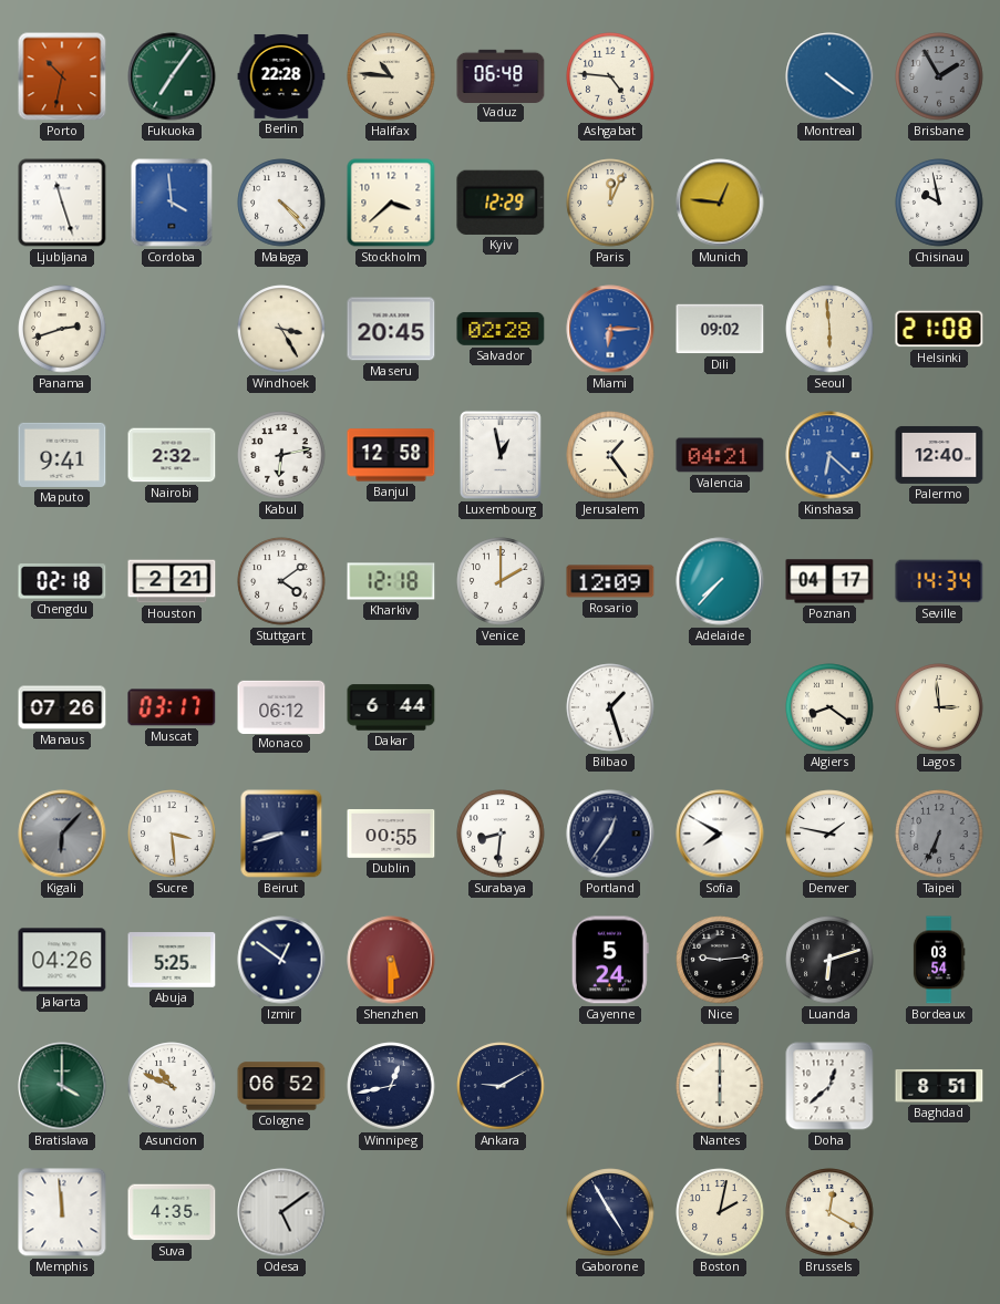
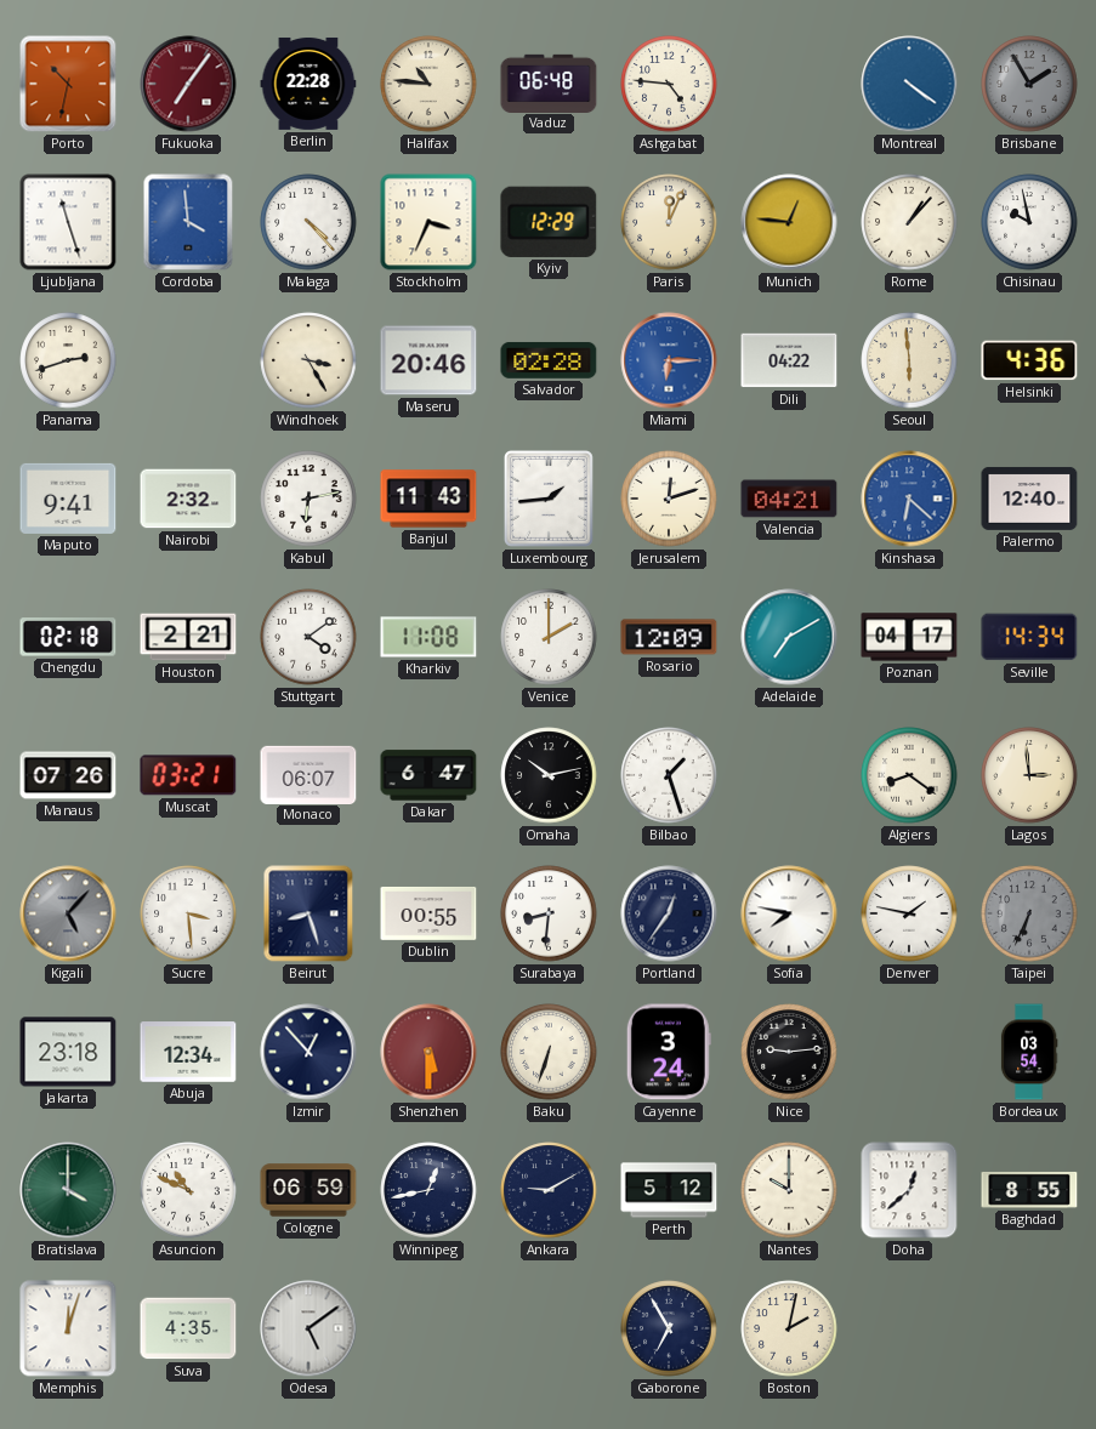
Fukuoka dial: green -> burgundy (188, 84)
Stockholm: 3:38 -> 3:34 (428, 222)
Rome: none -> 1:07 (909, 222)
Maseru: 20:45 -> 20:46 (428, 360)
Dili: 09:02 -> 04:22 (789, 360)
Helsinki: 21:08 -> 4:36 (1029, 360)
Banjul: 12:58 -> 11:43 (428, 499)
Luxembourg: 12:58 -> 1:44 (549, 499)
Jerusalem: 1:24 -> 12:12 (669, 499)
Kharkiv: 12:18 -> 11:08 (428, 637)
Adelaide: 7:37 -> 7:10 (789, 637)
Muscat: 03:17 -> 03:21 (188, 775)
Monaco: 06:12 -> 06:07 (308, 774)
Dakar: 6:44 -> 6:47 (428, 775)
Omaha: none -> 10:13 (549, 775)
Kigali: 6:07 -> 5:07 (68, 913)
Beirut: 8:42 -> 8:27 (308, 913)
Sofia: 7:50 -> 7:47 (789, 913)
Jakarta: 04:26 -> 23:18 (68, 1052)
Abuja: 5:25 -> 12:34 (188, 1052)
Izmir: 12:51 -> 12:53 (308, 1052)
Baku: none -> 6:33 (549, 1052)
Cayenne: 5:24 -> 3:24 (669, 1052)
Luanda: 6:12 -> none (829, 960)
Cologne: 06:52 -> 06:59 (308, 1190)
Perth: none -> 5:12 (669, 1190)
Nantes: 6:00 -> 10:00 (789, 1190)
Baghdad: 8:51 -> 8:55 (1029, 1190)
Memphis: 11:59 -> 12:03 (68, 1328)
Gaborone: 4:55 -> 6:55 (669, 1328)
Brussels: 12:20 -> none (829, 1212)
